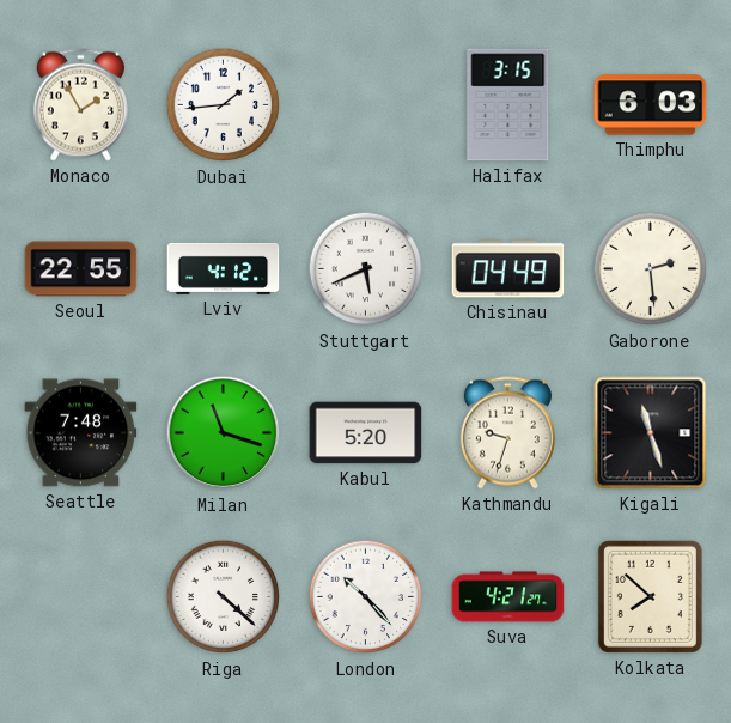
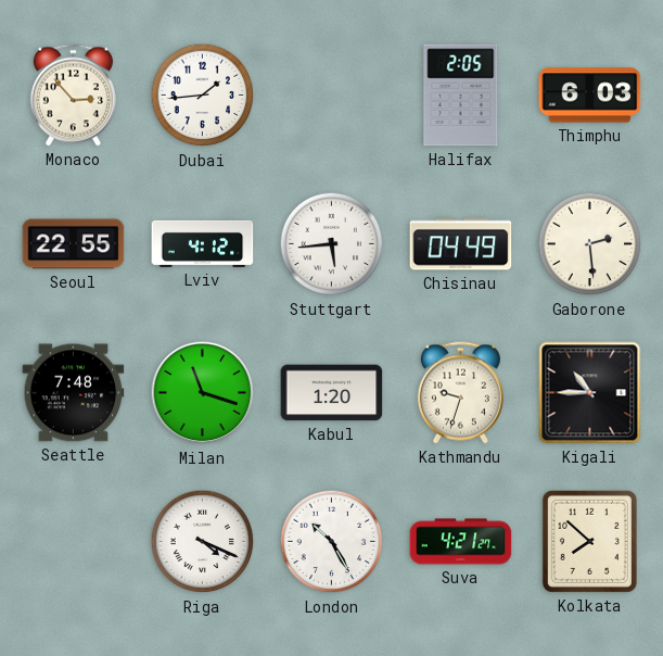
Monaco: 1:55 -> 2:53 (73, 96)
Halifax: 3:15 -> 2:05 (461, 96)
Stuttgart: 5:41 -> 5:44 (332, 244)
Kabul: 5:20 -> 1:20 (332, 393)
Kigali: 11:27 -> 10:45 (590, 393)
Riga: 4:22 -> 4:19 (203, 542)
London: 10:23 -> 10:25 (332, 542)
